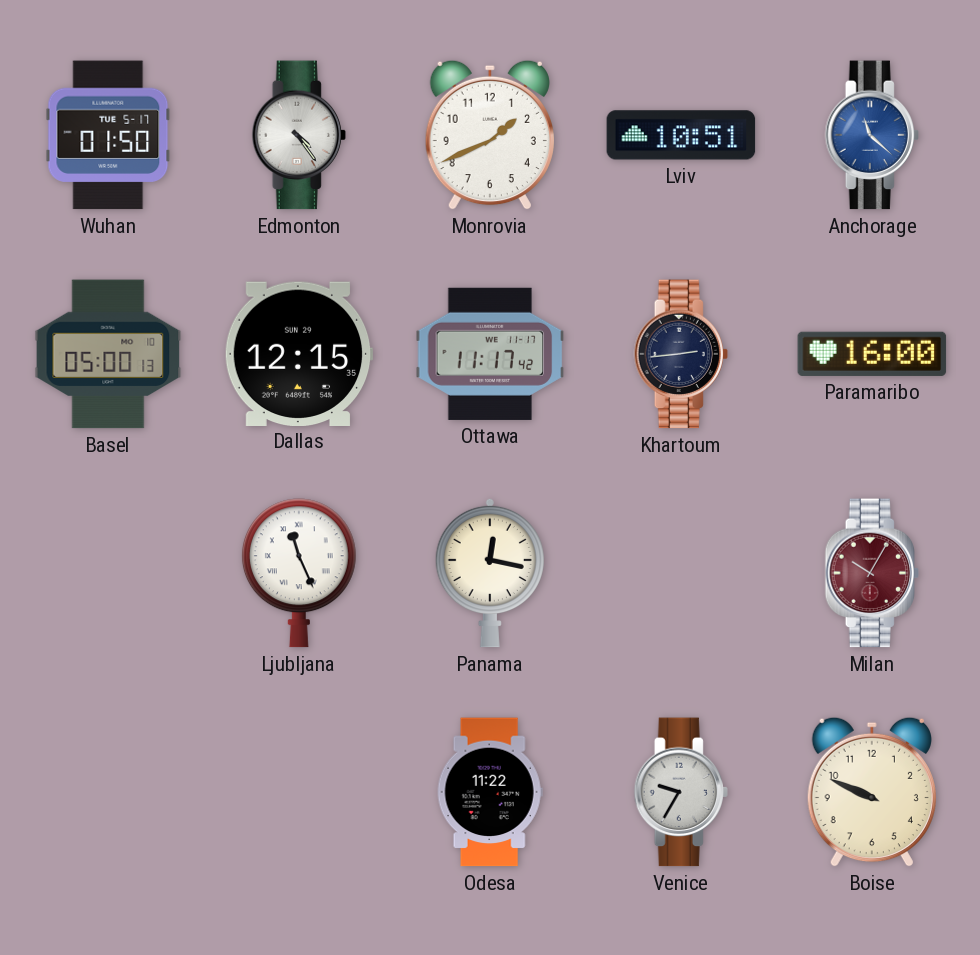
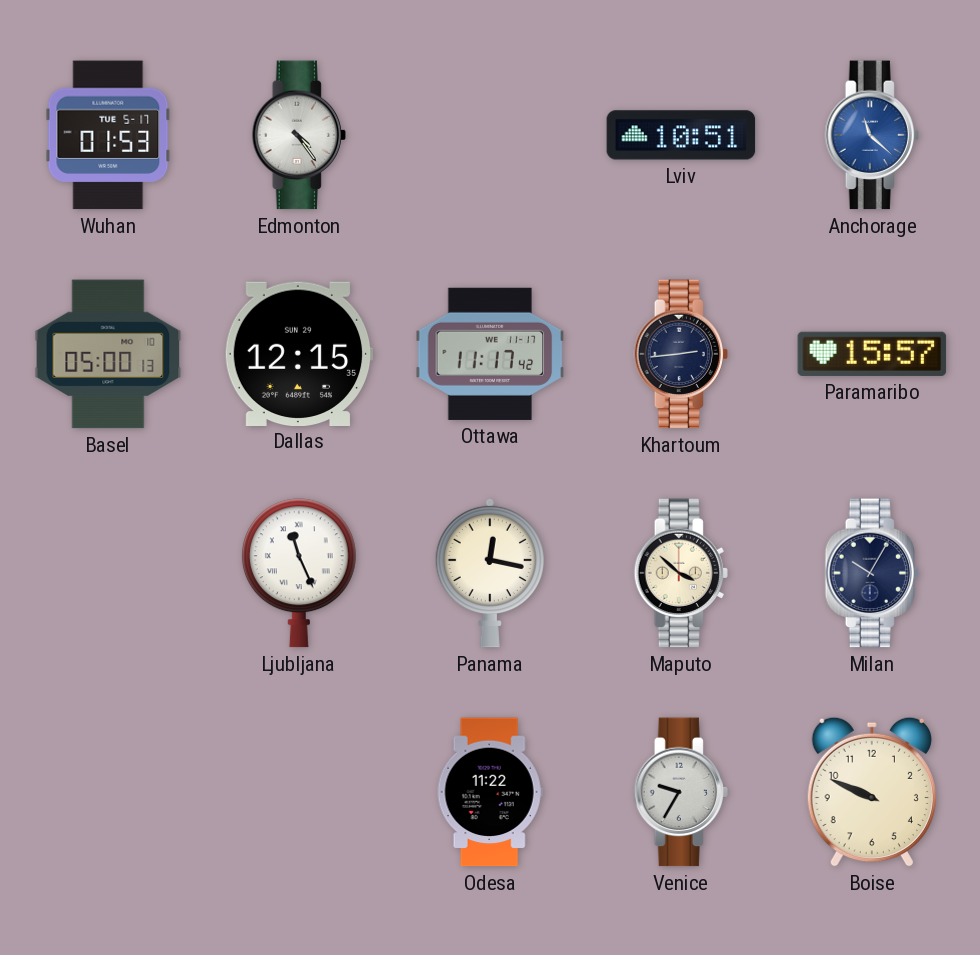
Wuhan: 01:50 -> 01:53 (108, 135)
Monrovia: 1:41 -> none (490, 135)
Paramaribo: 16:00 -> 15:57 (872, 354)
Maputo: none -> 3:52 (680, 573)
Milan dial: burgundy -> navy (871, 573)
